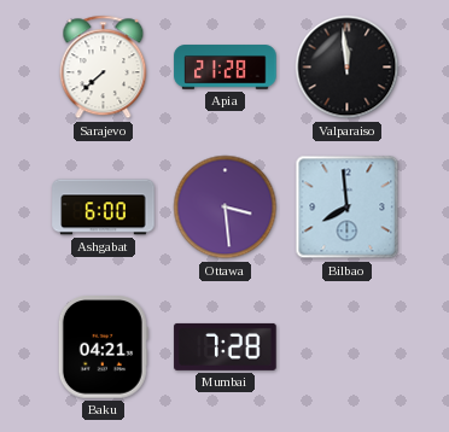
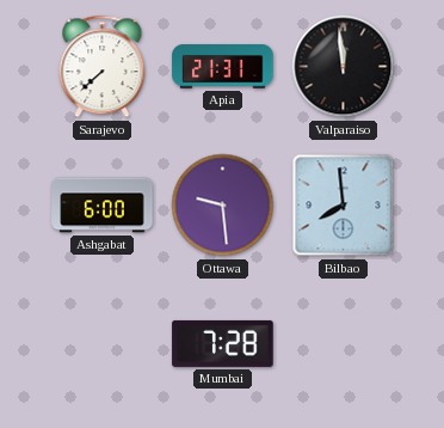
Apia: 21:28 -> 21:31 (223, 67)
Ottawa: 3:29 -> 9:29 (223, 206)
Baku: 04:21 -> none (103, 348)
